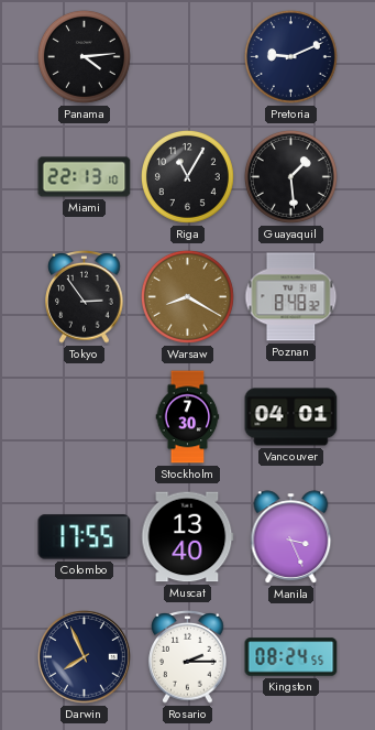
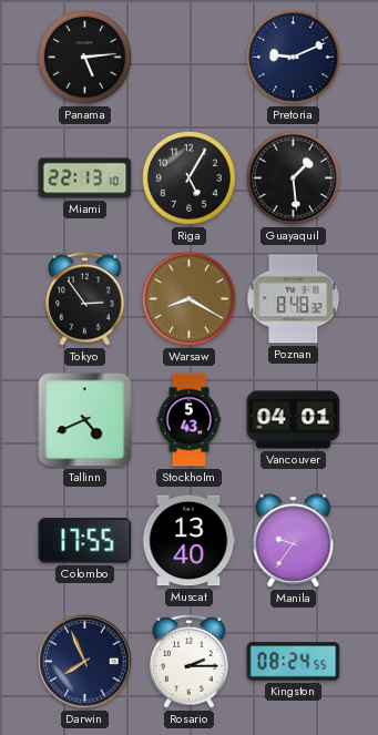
Panama: 4:14 -> 5:14 (84, 57)
Riga: 11:05 -> 5:05 (188, 177)
Tallinn: none -> 4:41 (85, 420)
Stockholm: 7:30 -> 5:43 (190, 420)
Manila: 3:26 -> 9:36 (294, 541)
